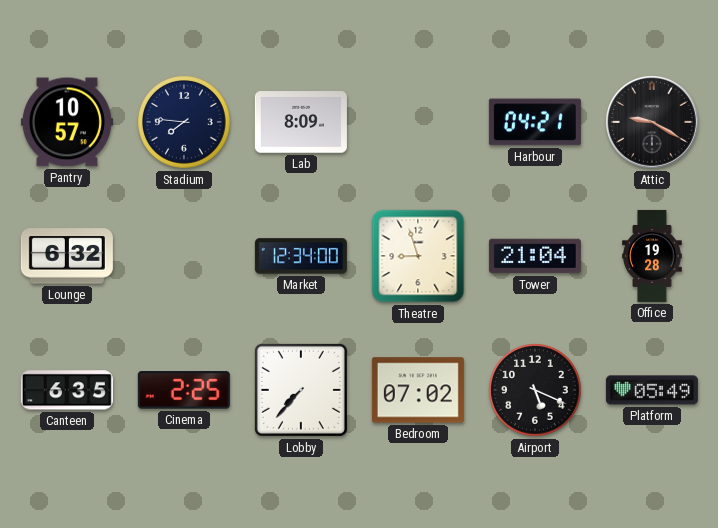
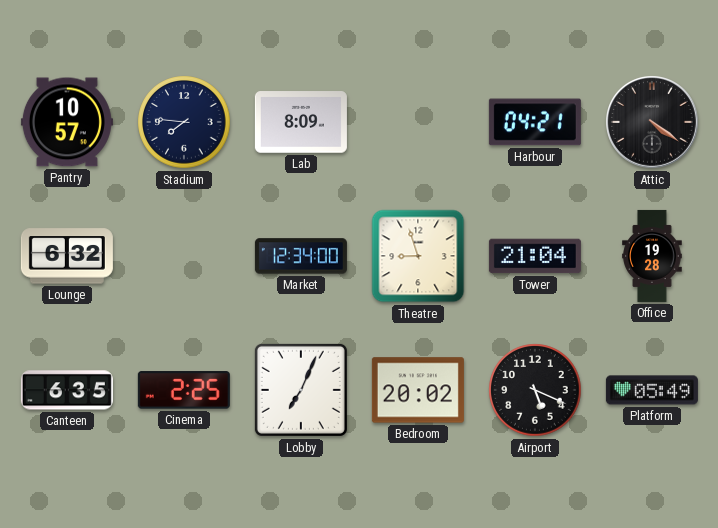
Attic: 9:20 -> 4:21 (653, 123)
Lobby: 7:37 -> 7:04 (301, 390)
Bedroom: 07:02 -> 20:02 (418, 390)
